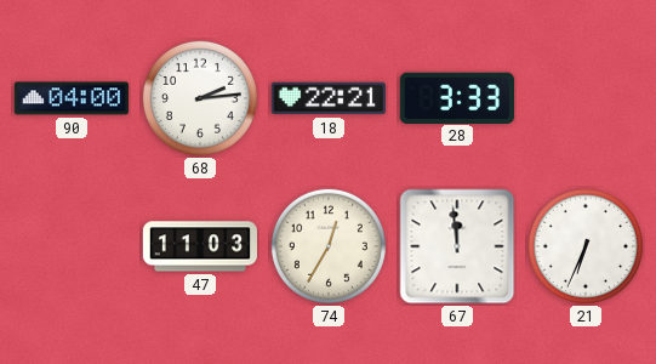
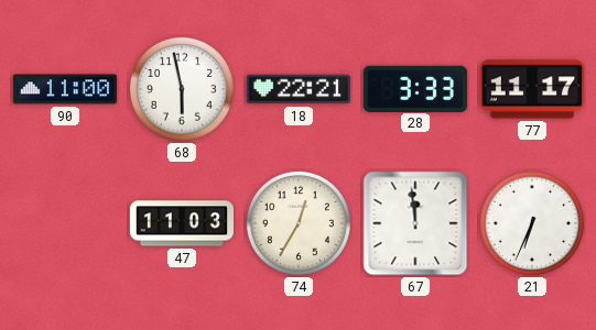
90: 04:00 -> 11:00 (65, 89)
68: 2:14 -> 5:58 (182, 89)
77: none -> 11:17 (532, 89)
